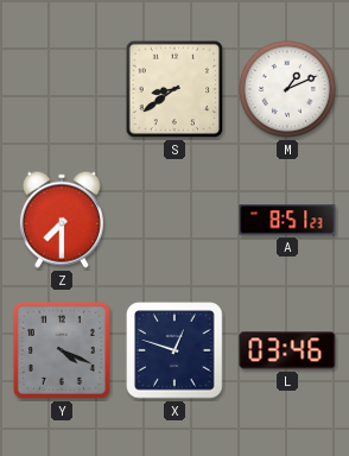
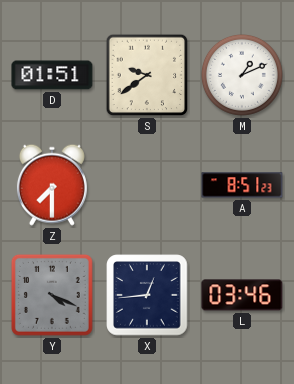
D: none -> 01:51 (52, 75)
S: 8:39 -> 9:39 (147, 75)
X: 12:48 -> 12:44 (147, 295)
